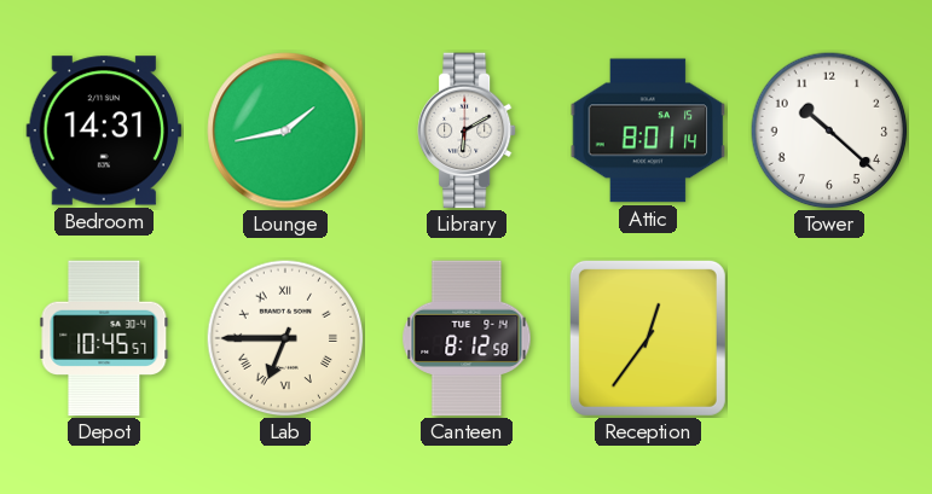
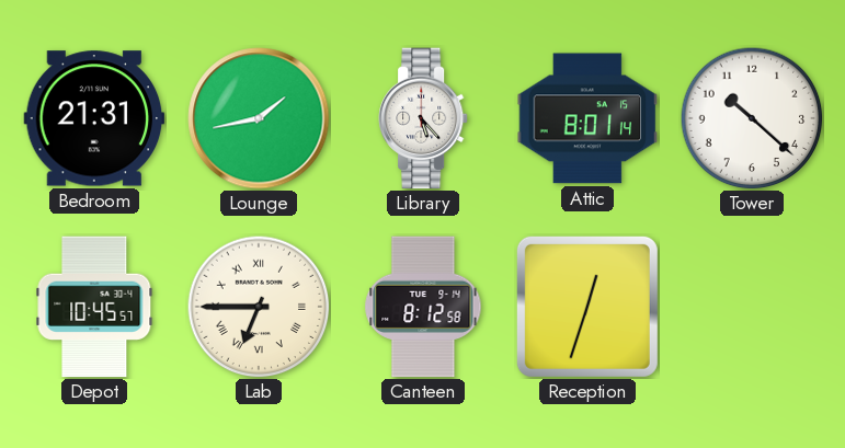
Bedroom: 14:31 -> 21:31 (94, 118)
Library: 6:10 -> 5:23 (423, 118)
Reception: 12:36 -> 12:33 (587, 307)
